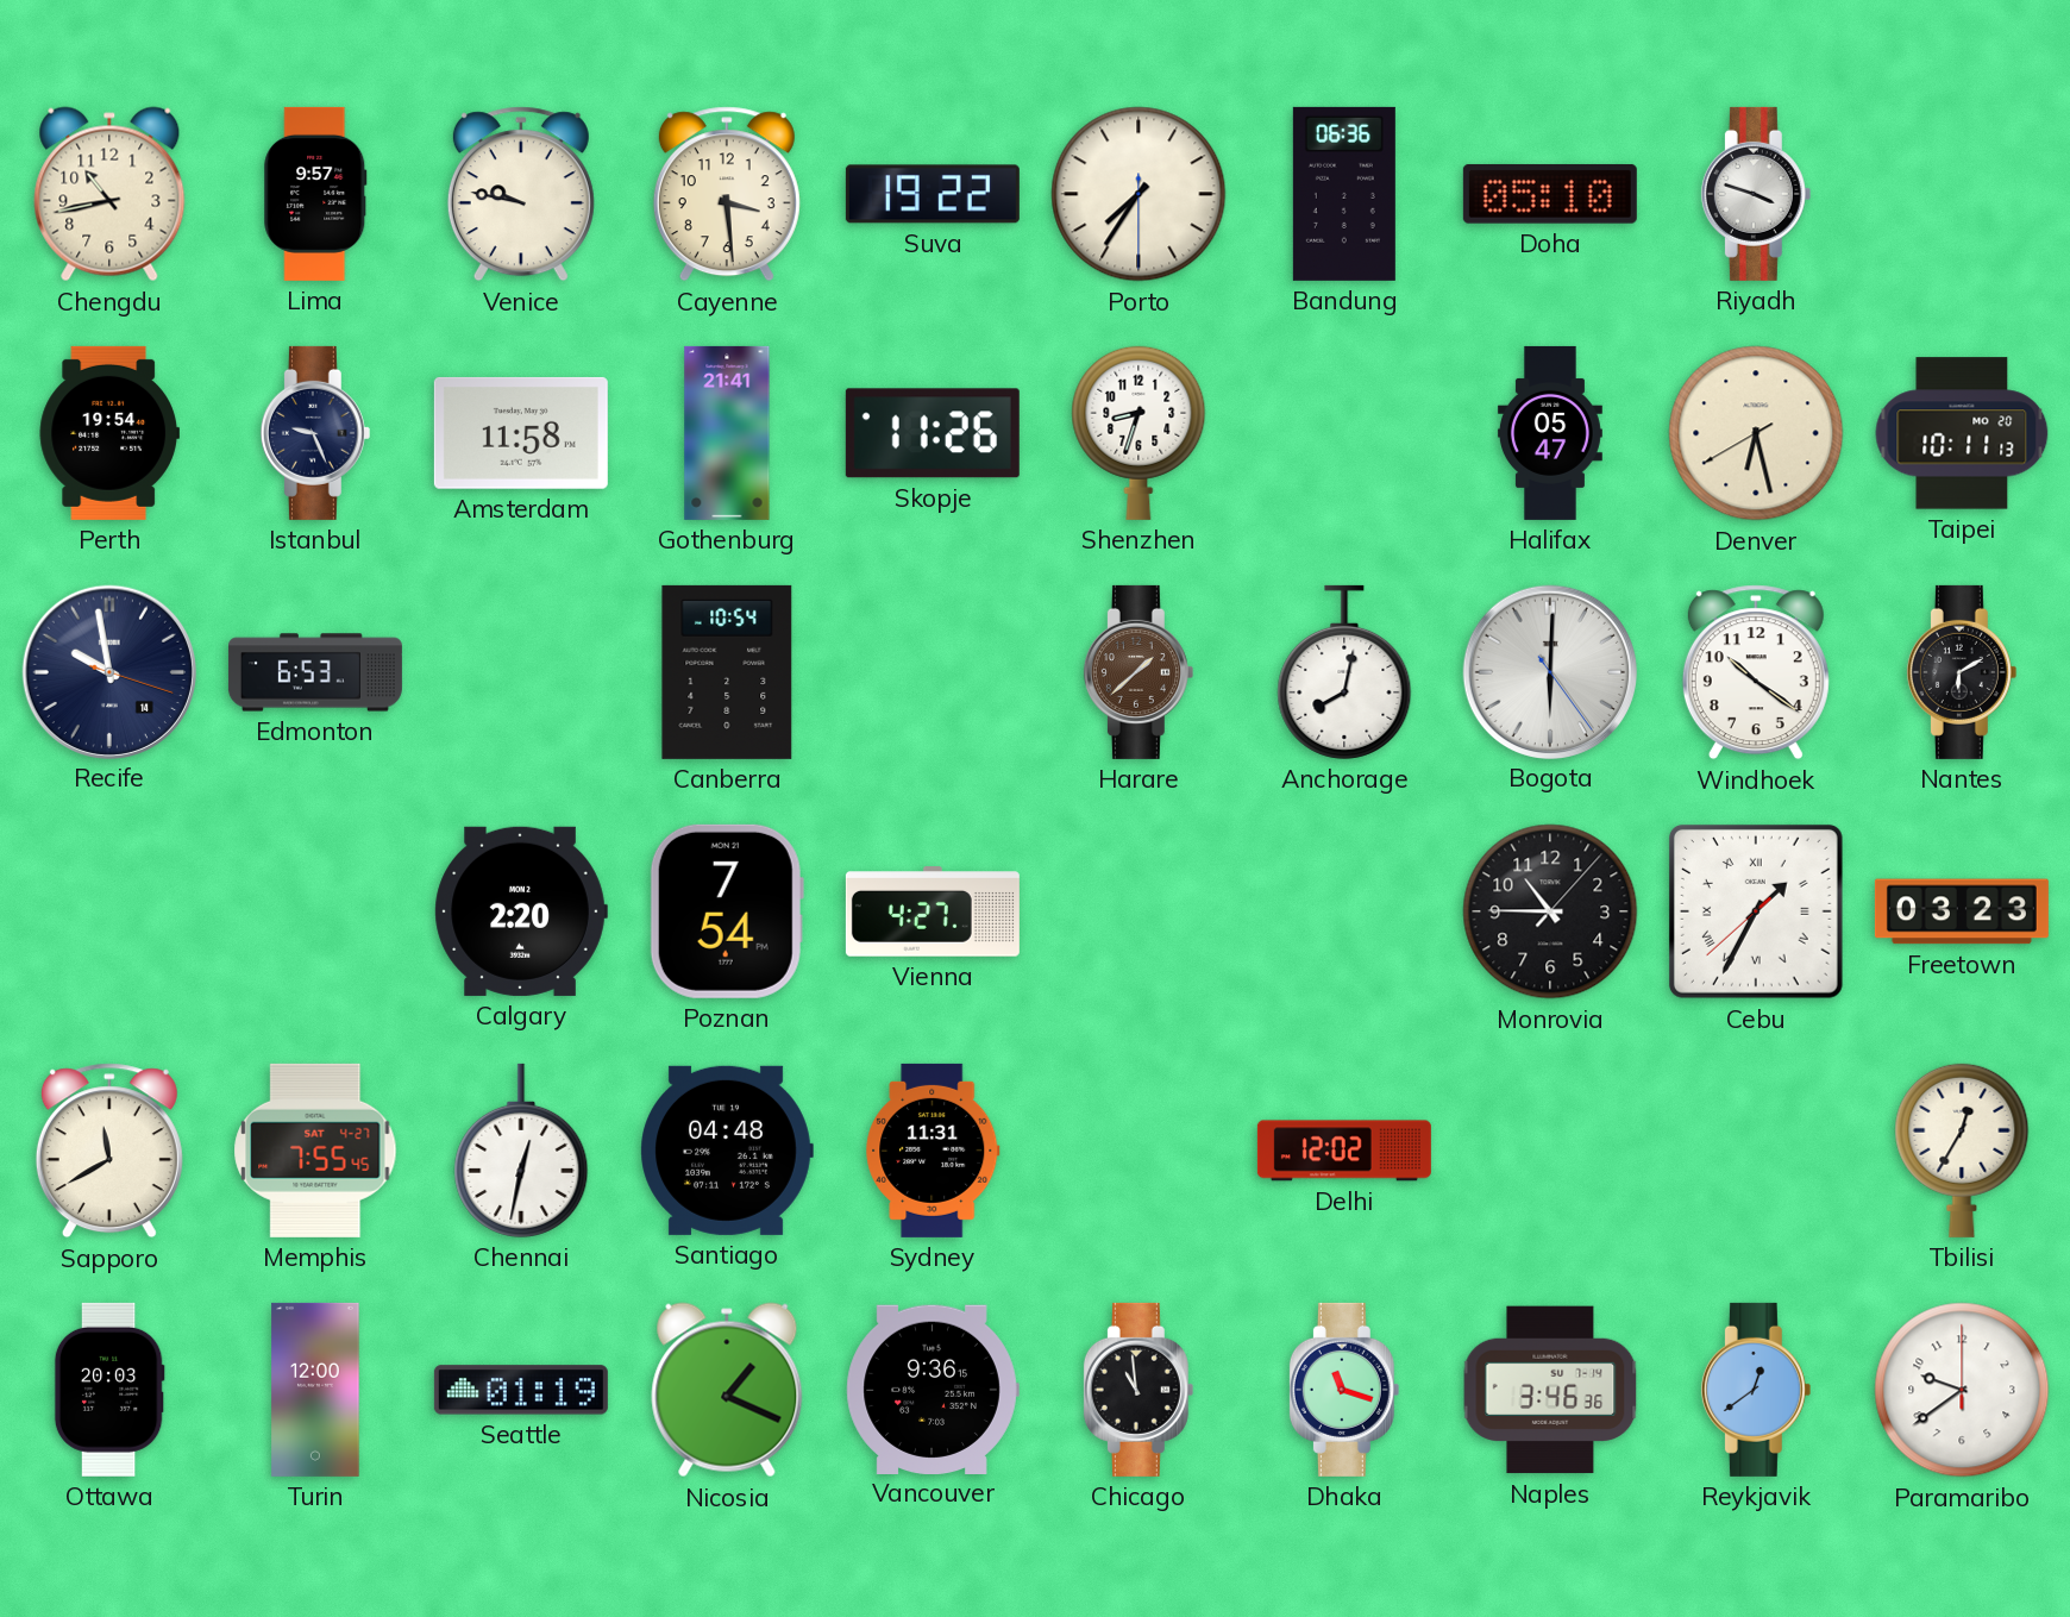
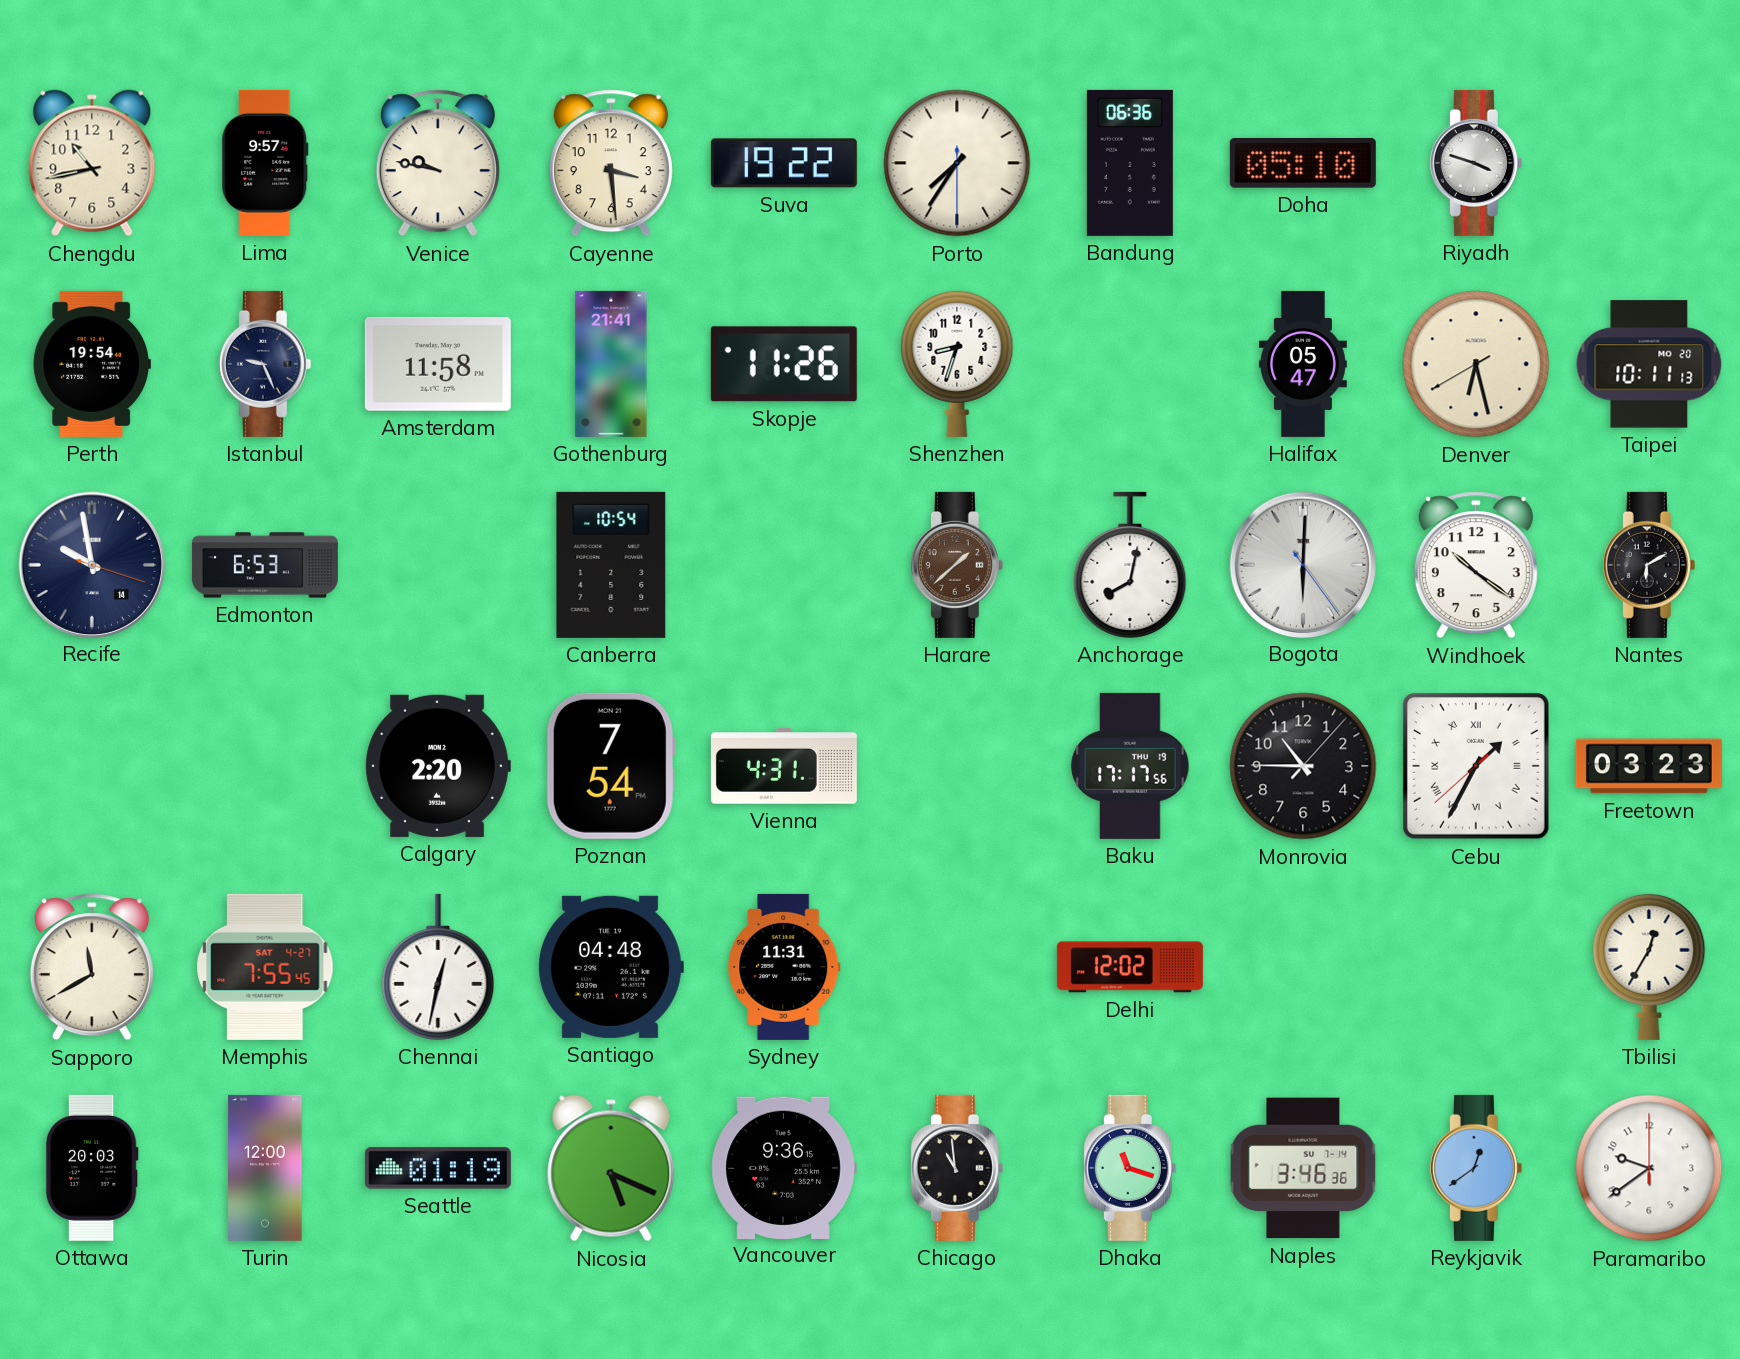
Vienna: 4:27 -> 4:31 (784, 766)
Baku: none -> 17:17 (1130, 766)
Nicosia: 1:19 -> 5:19 (611, 1168)
